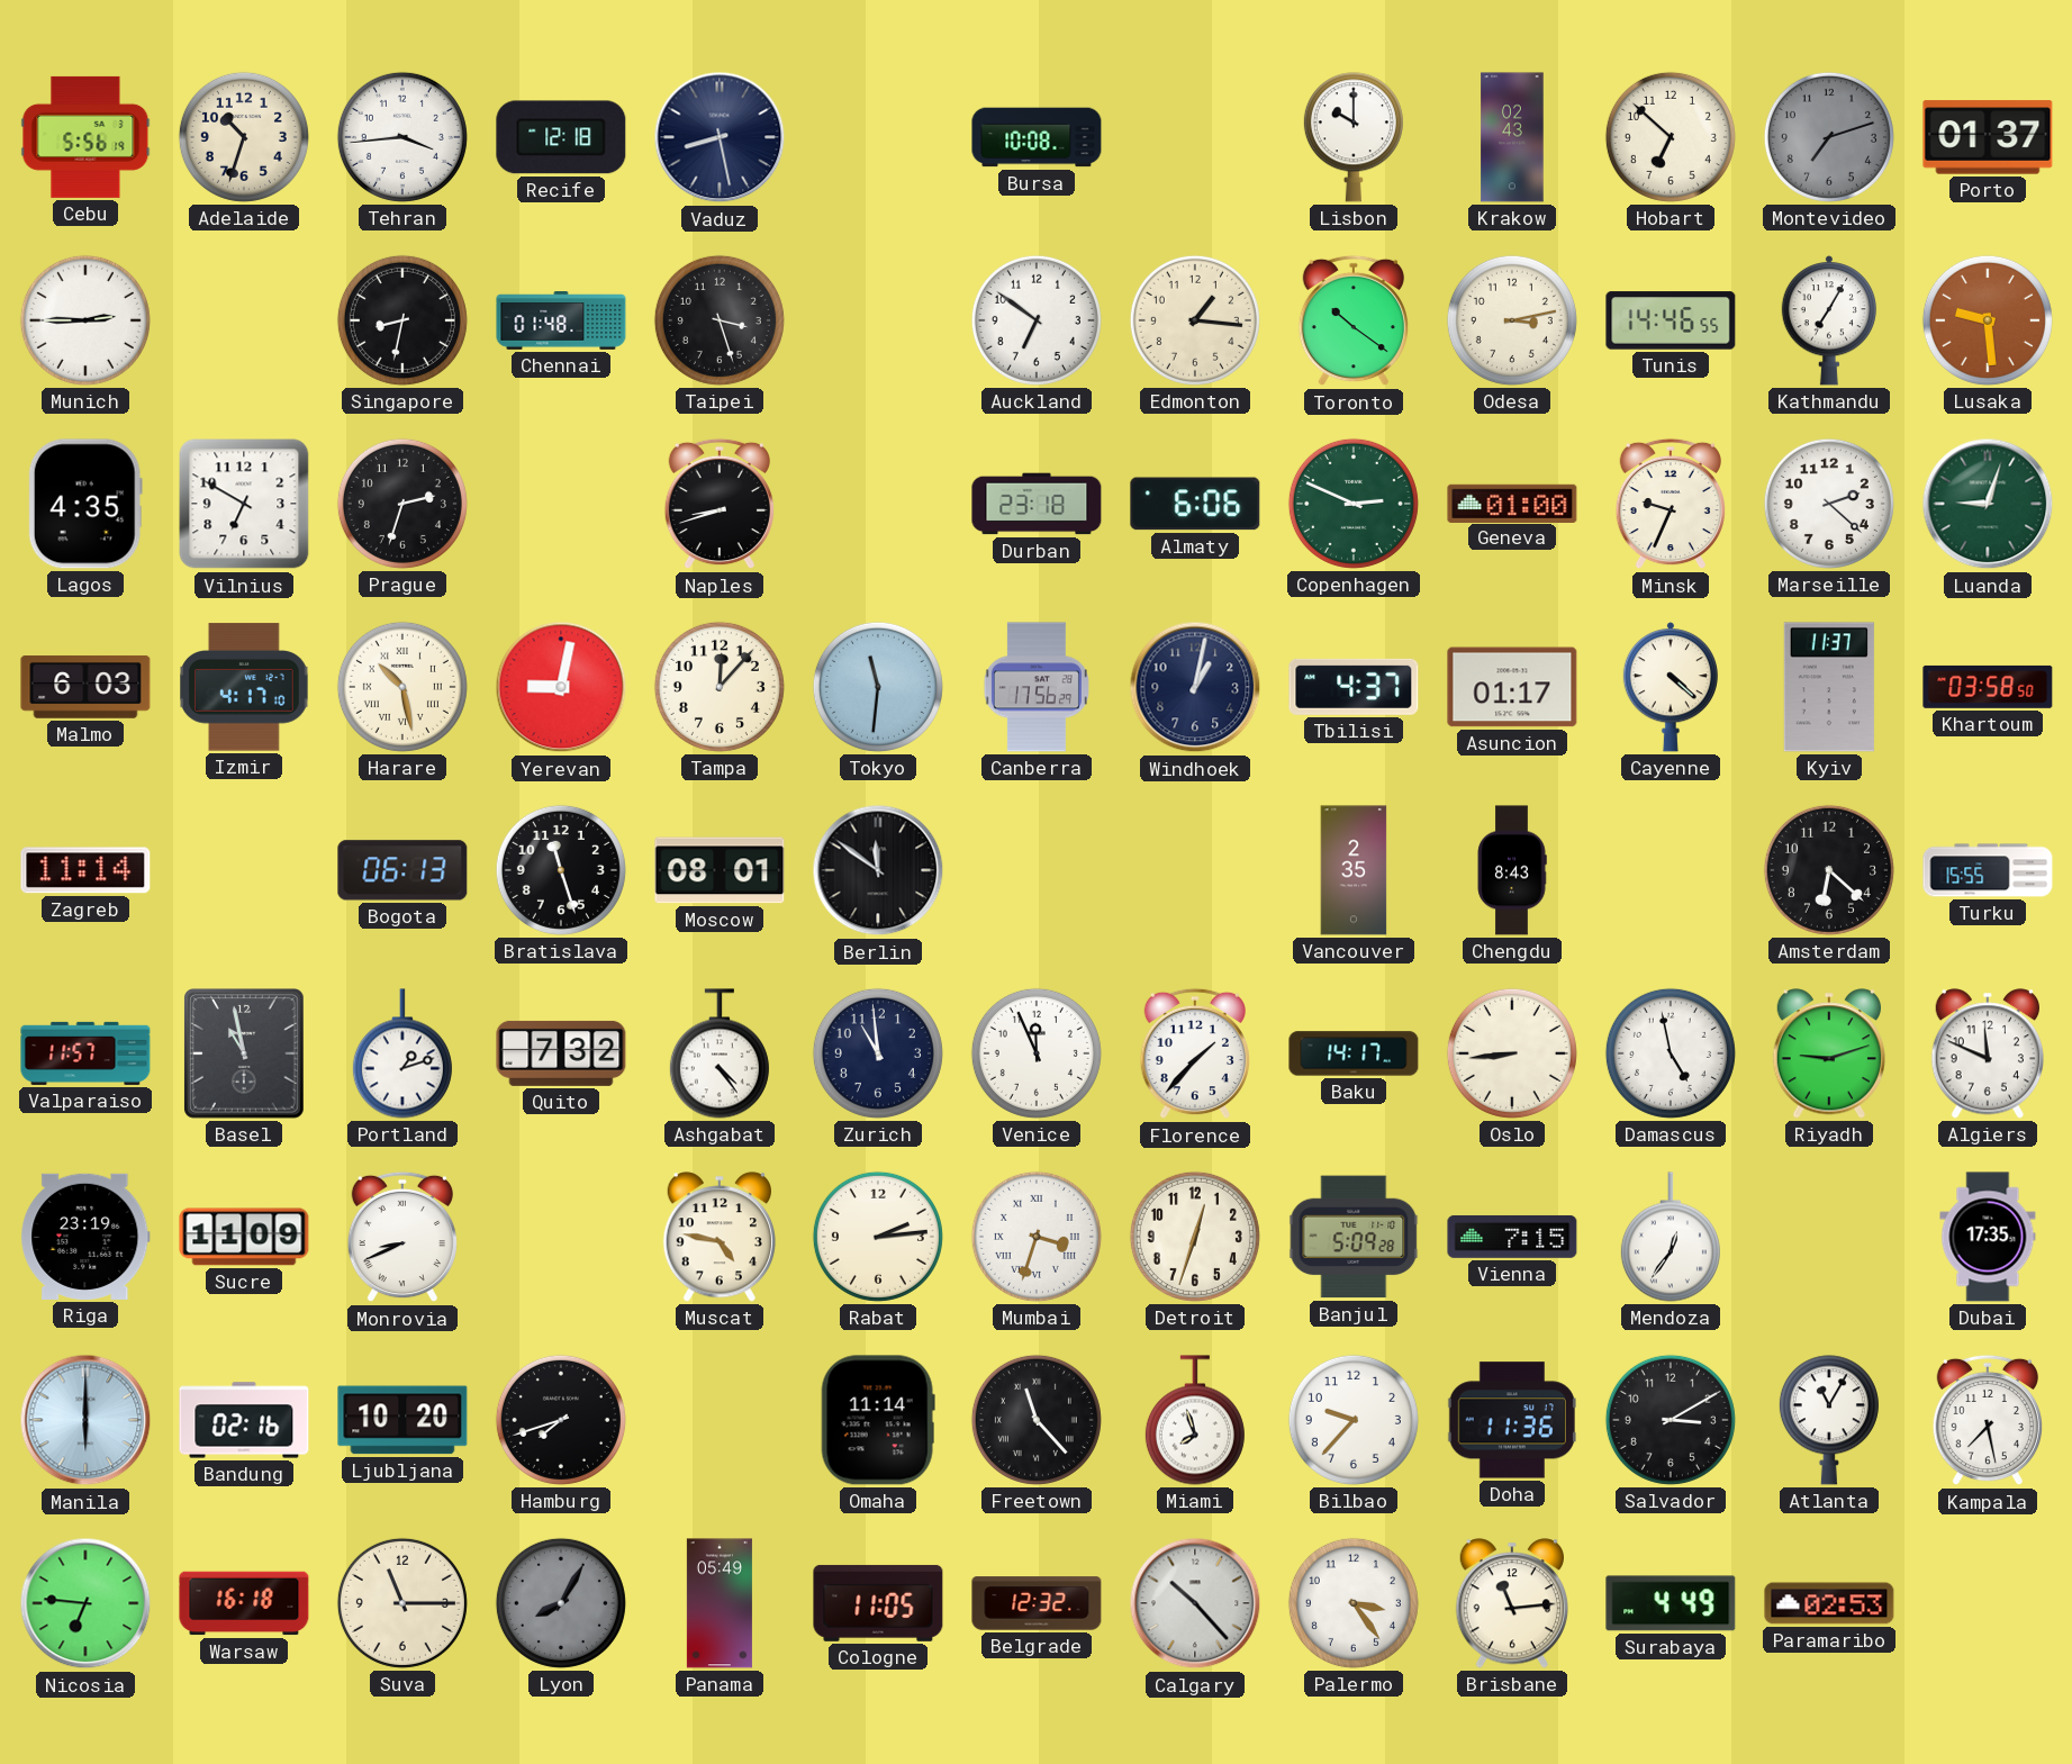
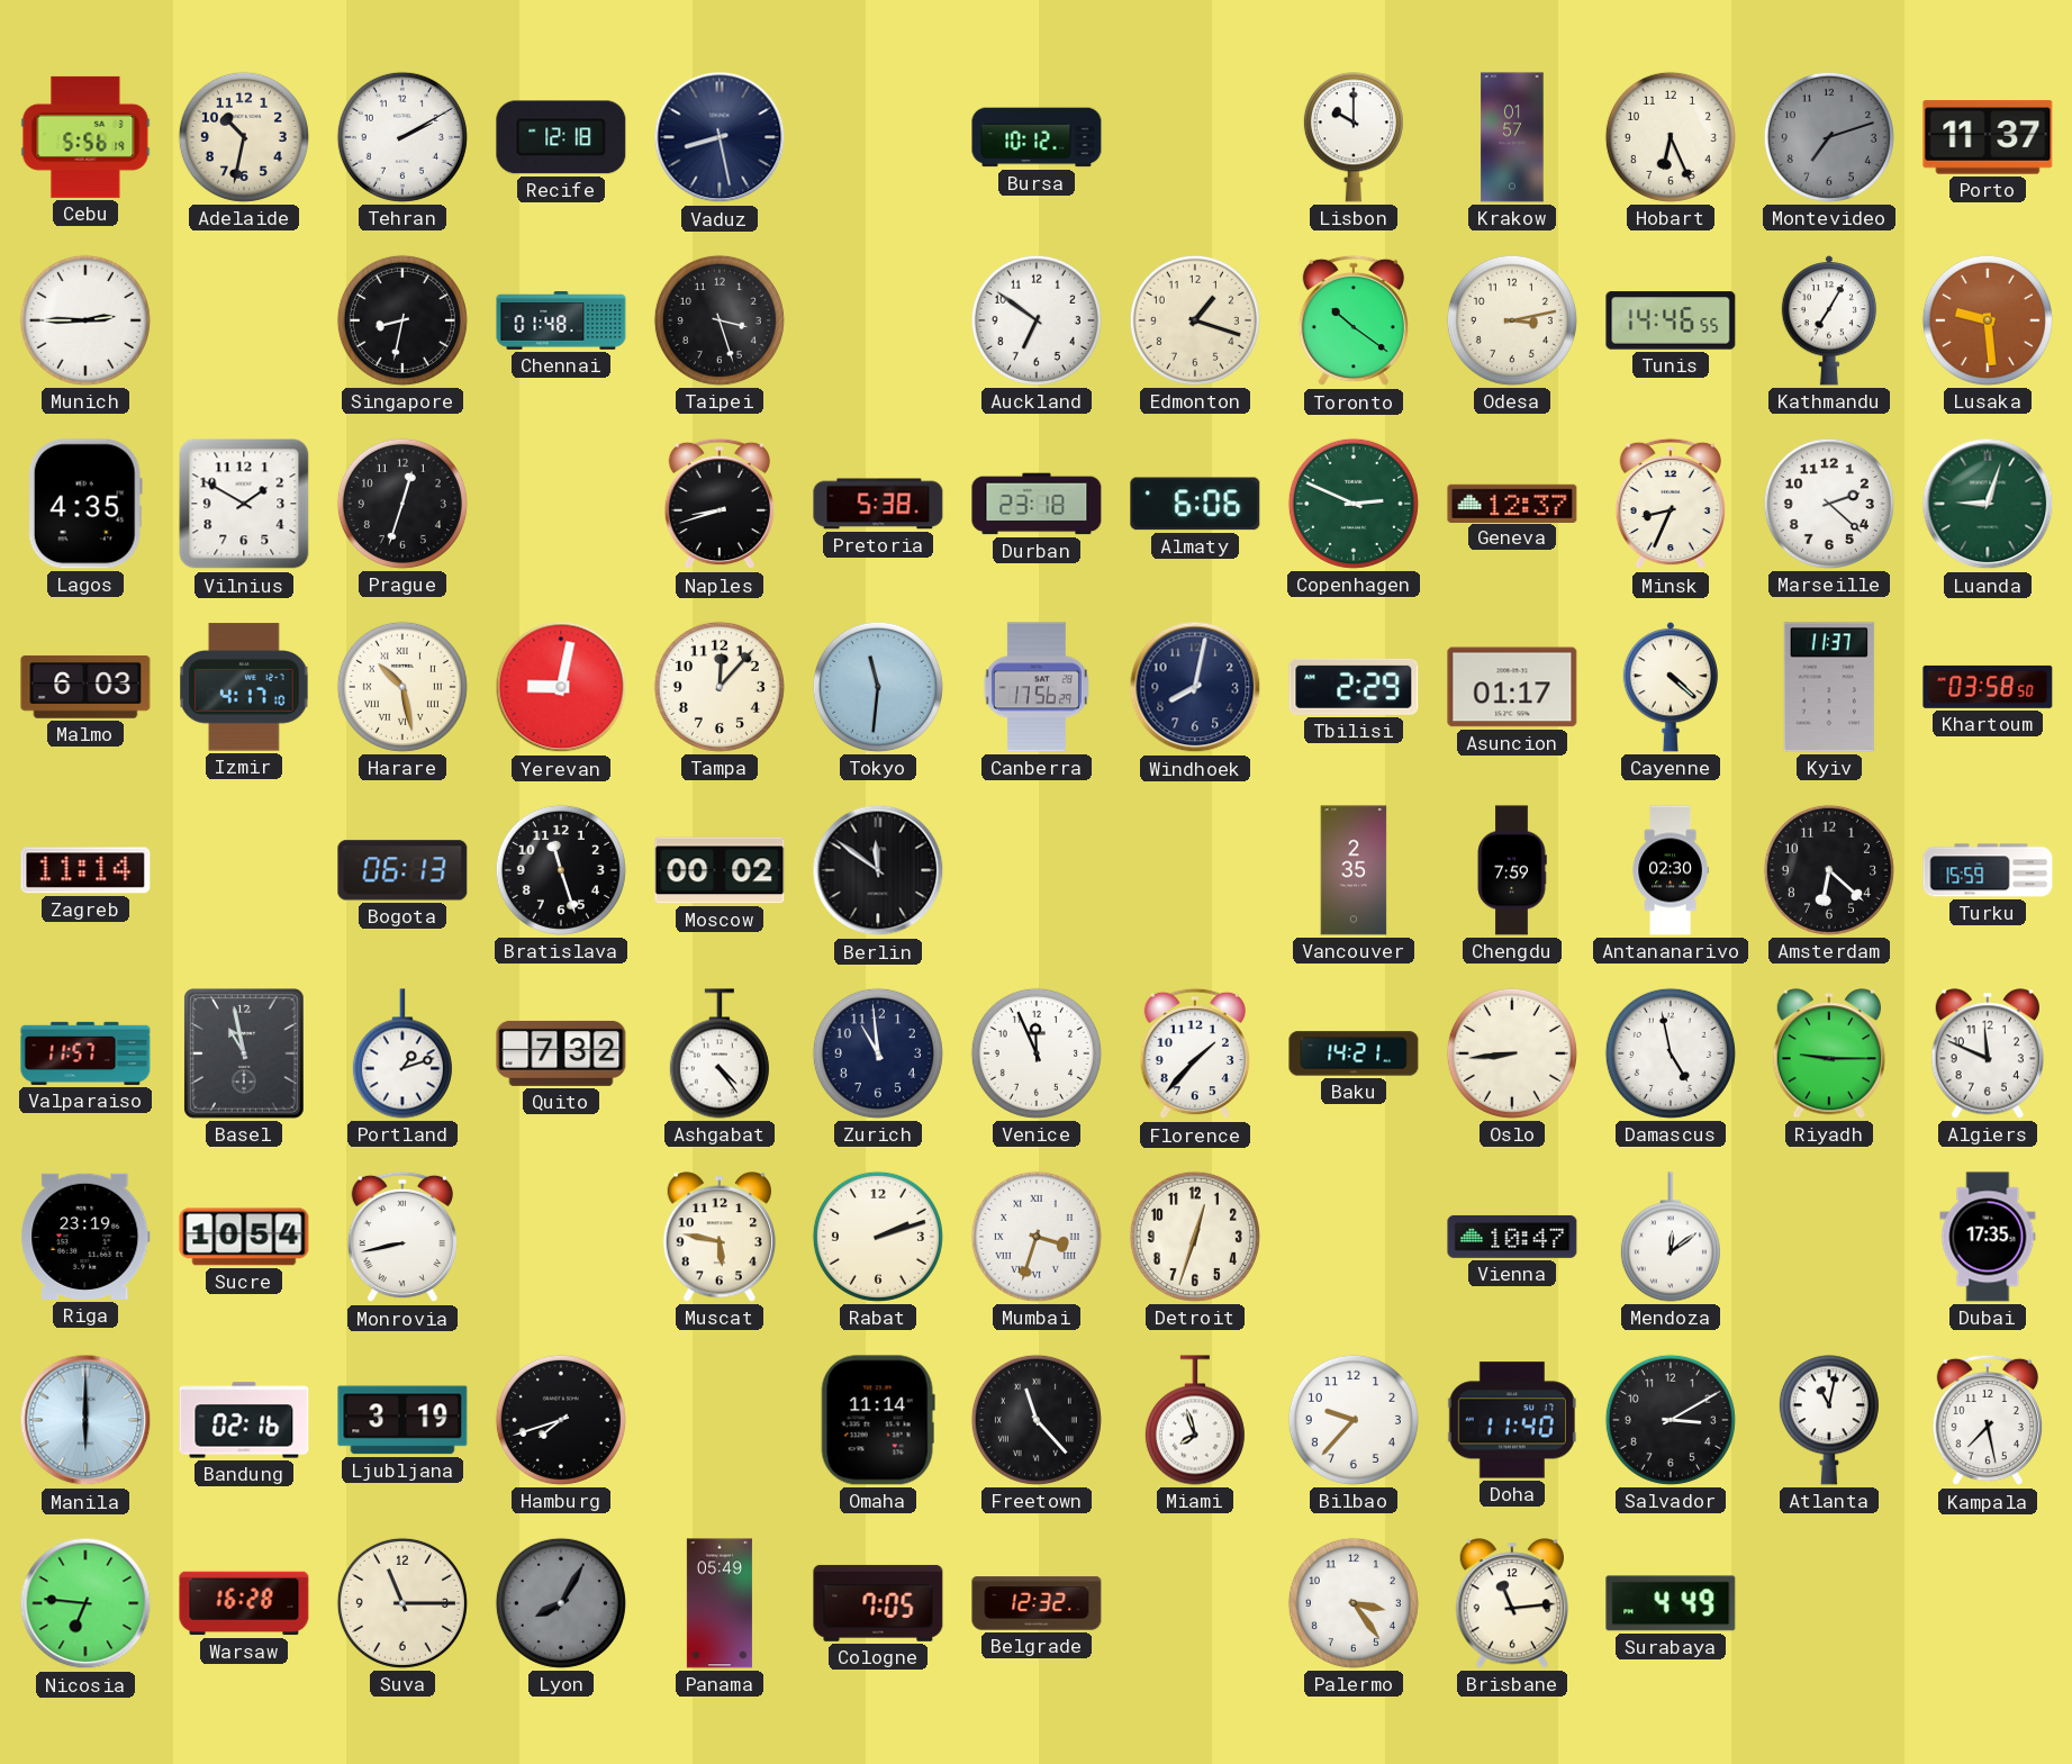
Adelaide: 10:33 -> 10:32 (244, 137)
Tehran: 3:44 -> 2:10 (402, 137)
Bursa: 10:08 -> 10:12 (1037, 137)
Krakow: 02:43 -> 01:57 (1512, 137)
Hobart: 6:52 -> 6:26 (1671, 137)
Porto: 01:37 -> 11:37 (1988, 137)
Edmonton: 1:16 -> 1:18 (1195, 320)
Vilnius: 6:50 -> 1:50 (244, 504)
Prague: 2:33 -> 12:33 (402, 504)
Pretoria: none -> 5:38 (878, 504)
Geneva: 01:00 -> 12:37 (1512, 503)
Minsk: 9:34 -> 8:34 (1671, 504)
Windhoek: 1:02 -> 8:02 (1195, 687)
Tbilisi: 4:37 -> 2:29 (1354, 687)
Moscow: 08:01 -> 00:02 (720, 870)
Chengdu: 8:43 -> 7:59 (1512, 870)
Antananarivo: none -> 02:30 (1671, 870)
Turku: 15:55 -> 15:59 (1988, 870)
Baku: 14:17 -> 14:21 (1354, 1053)
Riyadh: 9:12 -> 9:15 (1828, 1053)
Sucre: 11:09 -> 10:54 (244, 1237)
Monrovia: 8:41 -> 8:43 (402, 1237)
Muscat: 4:47 -> 5:47 (718, 1237)
Rabat: 2:14 -> 2:12 (878, 1237)
Banjul: 5:09 -> none (1354, 1237)
Vienna: 7:15 -> 10:47 (1512, 1237)
Mendoza: 12:36 -> 12:09 (1671, 1237)
Ljubljana: 10:20 -> 3:19 (402, 1420)
Doha: 11:36 -> 11:40 (1512, 1420)
Atlanta: 11:05 -> 11:02 (1829, 1420)
Warsaw: 16:18 -> 16:28 (244, 1603)
Cologne: 11:05 -> 7:05 (878, 1603)
Calgary: 10:23 -> none (1195, 1603)
Paramaribo: 02:53 -> none (1829, 1603)
